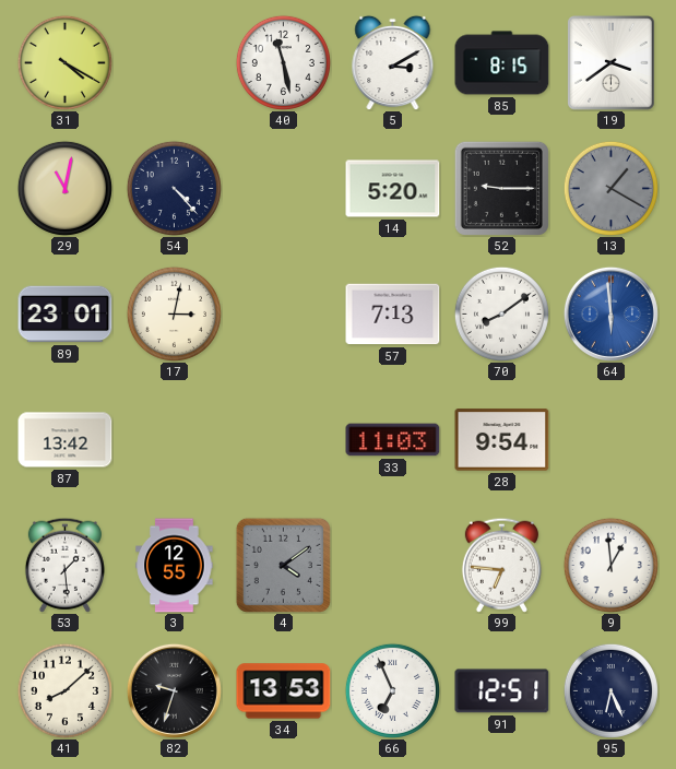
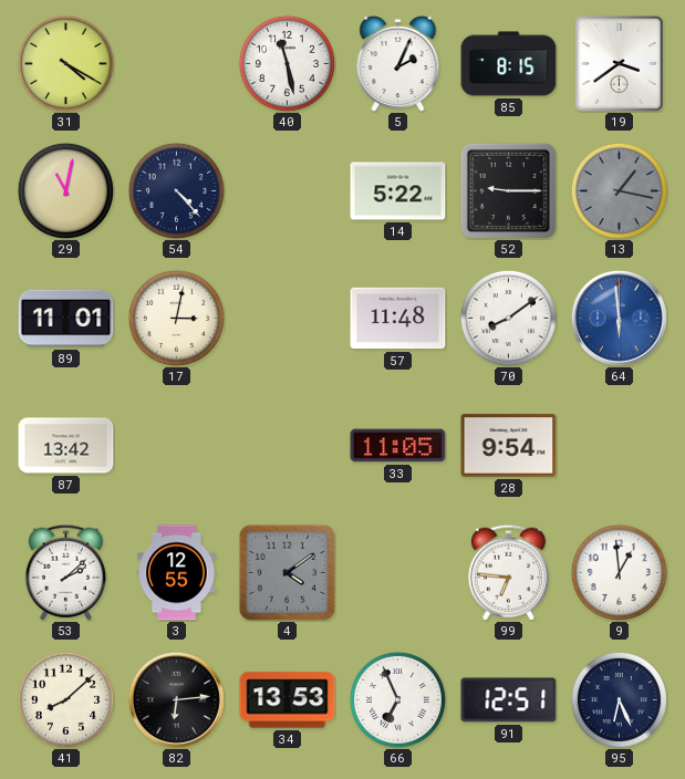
5: 3:10 -> 2:04 (398, 63)
14: 5:20 -> 5:22 (398, 191)
13: 1:20 -> 1:17 (619, 190)
89: 23:01 -> 11:01 (66, 319)
57: 7:13 -> 11:48 (398, 319)
33: 11:03 -> 11:05 (398, 446)
53: 1:29 -> 2:08 (65, 572)
82: 9:33 -> 6:14 (176, 699)
